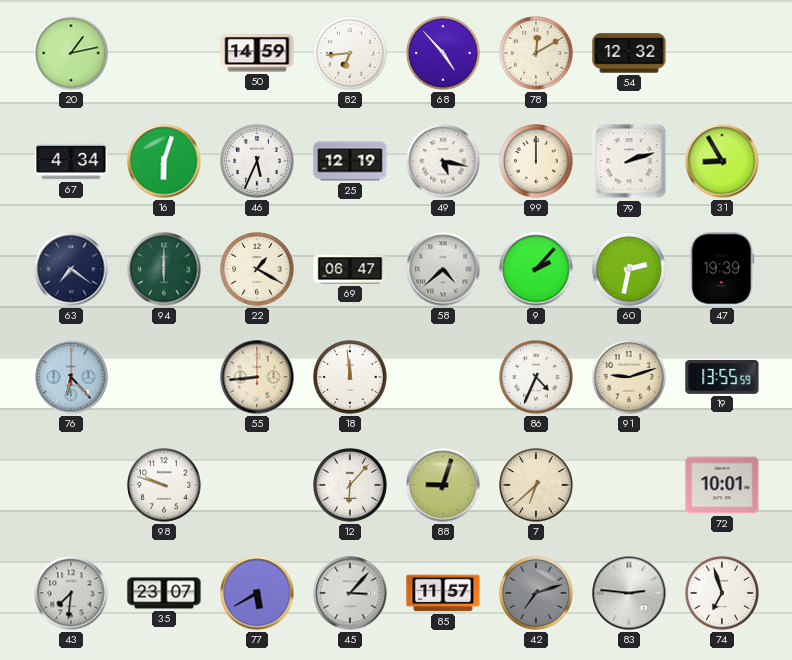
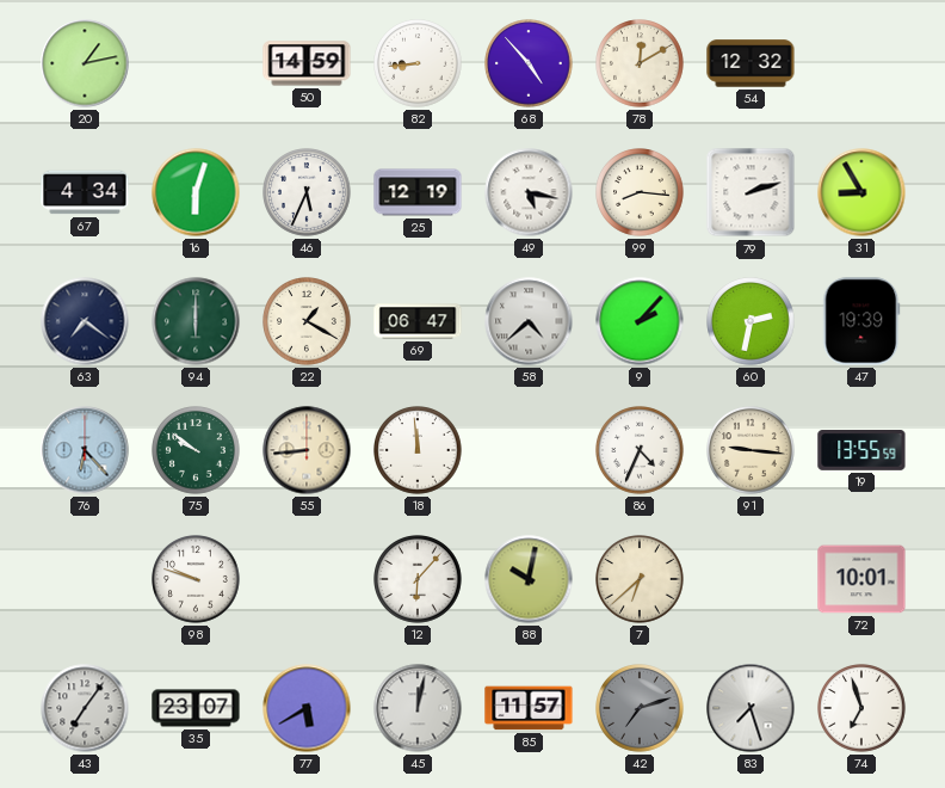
82: 6:44 -> 8:44 (418, 63)
99: 12:00 -> 8:16 (640, 192)
75: none -> 9:51 (196, 450)
91: 9:12 -> 9:16 (751, 450)
88: 9:03 -> 10:02 (529, 579)
43: 7:31 -> 7:06 (85, 708)
45: 3:07 -> 12:02 (418, 708)
83: 2:46 -> 7:27 (751, 708)
